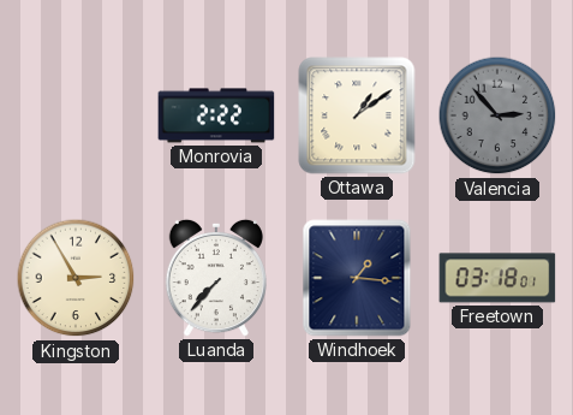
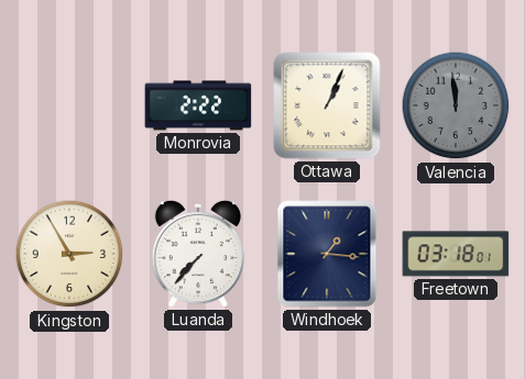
Ottawa: 1:09 -> 1:04 (327, 105)
Valencia: 2:53 -> 11:59 (456, 105)
